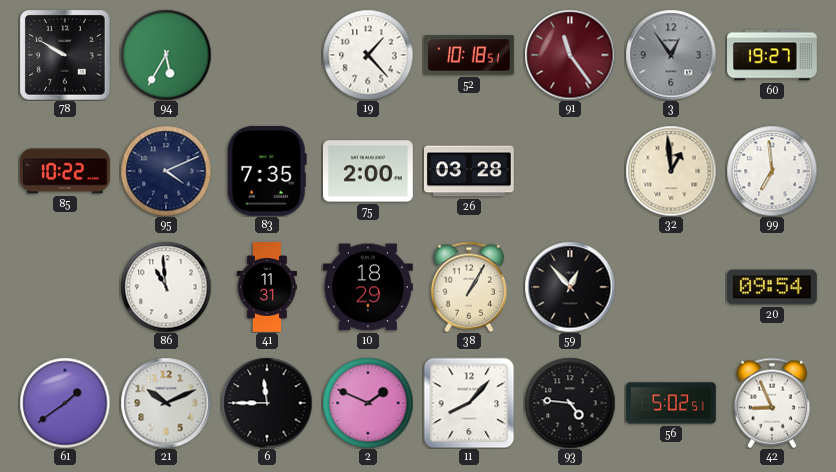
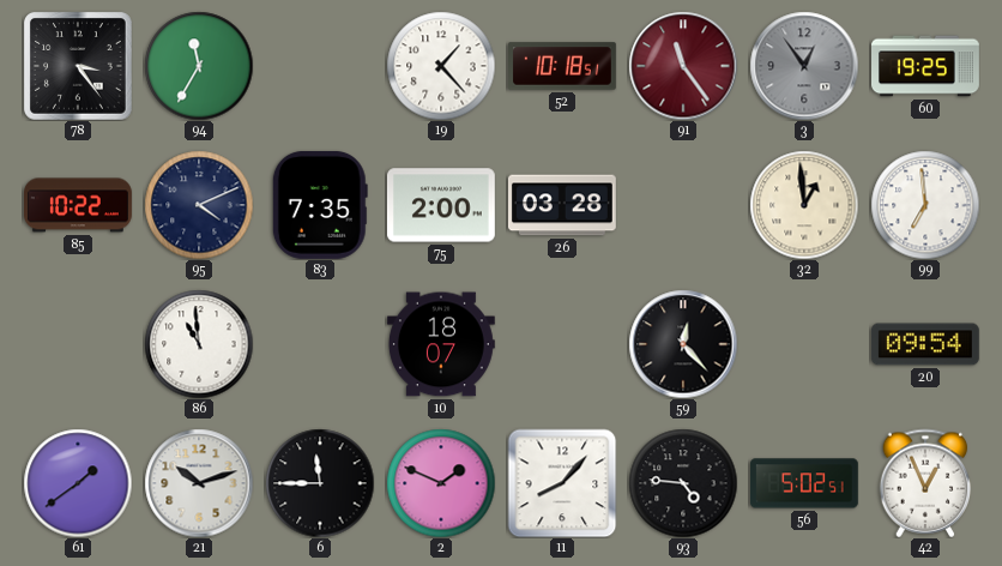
78: 9:50 -> 3:24 (78, 66)
94: 5:35 -> 11:35 (199, 66)
60: 19:27 -> 19:25 (926, 66)
41: 11:31 -> none (267, 288)
10: 18:29 -> 18:07 (441, 344)
38: 1:05 -> none (469, 287)
59: 12:53 -> 12:23 (683, 344)
21: 10:11 -> 10:12 (199, 483)
42: 8:56 -> 12:56 (925, 483)
